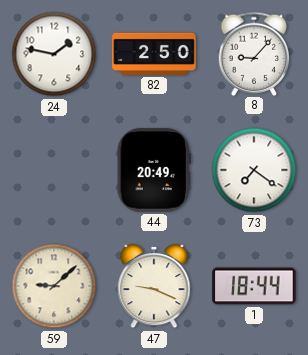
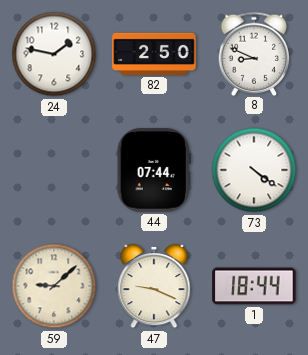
8: 9:07 -> 8:49 (254, 53)
44: 20:49 -> 07:44 (154, 170)
73: 7:21 -> 4:21 (254, 170)
